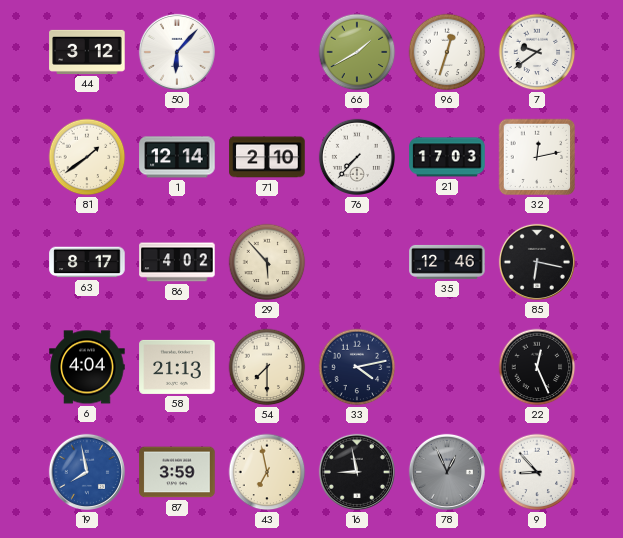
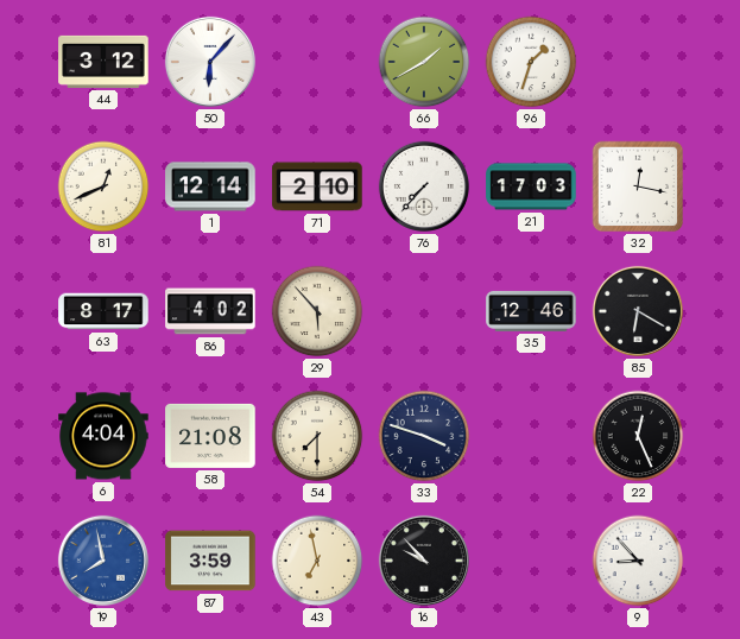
96: 12:33 -> 1:33 (531, 62)
7: 9:39 -> none (537, 52)
81: 1:39 -> 12:41 (103, 186)
32: 12:13 -> 12:17 (638, 186)
85: 6:17 -> 6:20 (638, 311)
58: 21:13 -> 21:08 (210, 436)
33: 4:13 -> 3:48 (424, 436)
16: 8:58 -> 9:53 (424, 561)
78: 12:56 -> none (447, 472)
